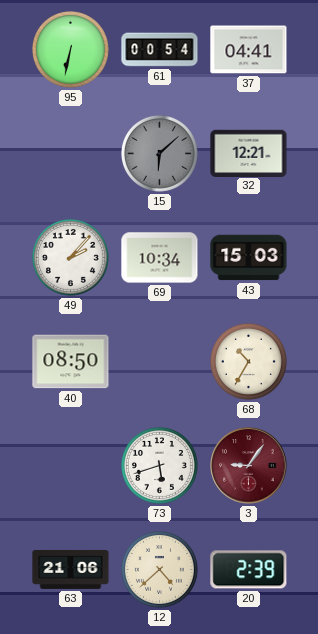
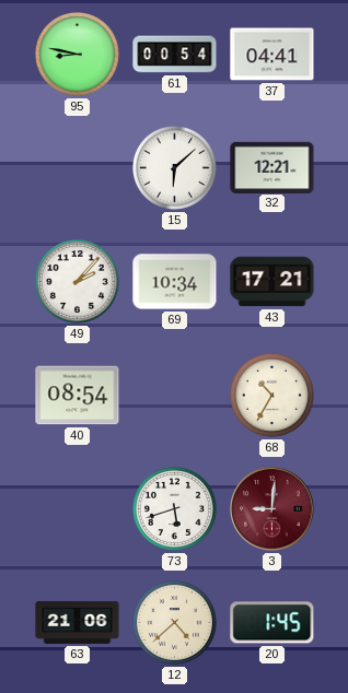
95: 6:32 -> 8:47 (77, 54)
15 dial: grey -> white (174, 167)
43: 15:03 -> 17:21 (272, 282)
40: 08:50 -> 08:54 (78, 396)
3: 9:06 -> 9:01 (272, 509)
20: 2:39 -> 1:45 (272, 623)
